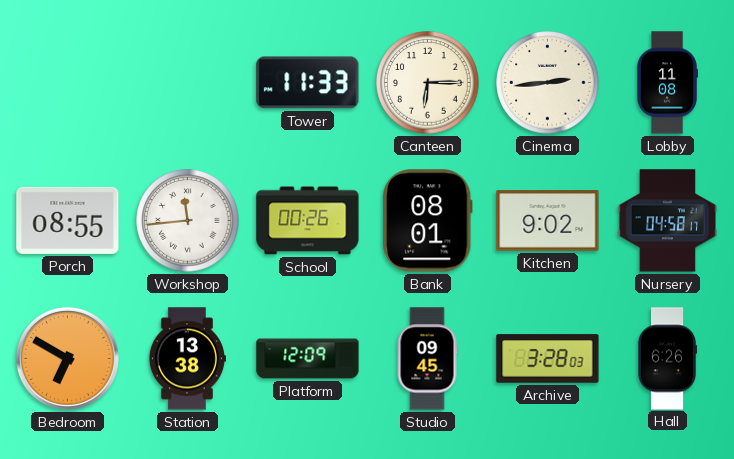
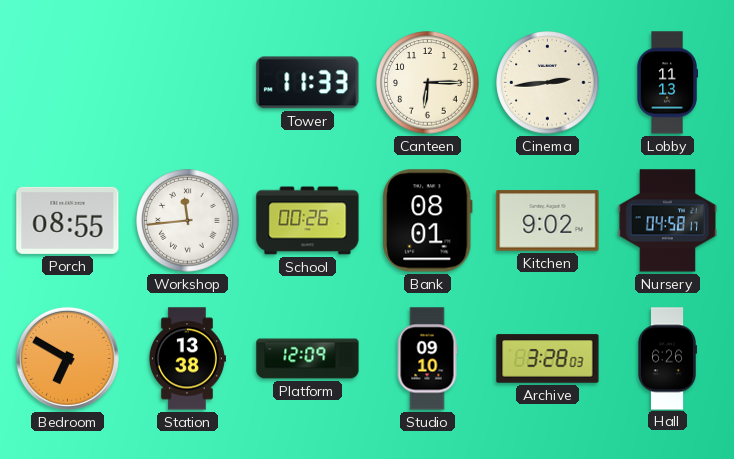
Lobby: 11:08 -> 11:13 (667, 83)
Studio: 09:45 -> 09:10 (427, 359)
